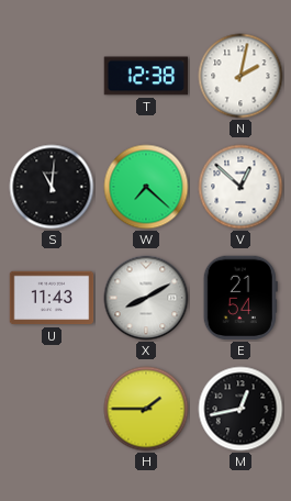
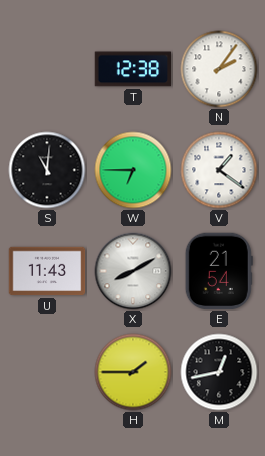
N: 2:02 -> 2:06 (219, 69)
W: 7:22 -> 6:45 (133, 170)
V: 12:52 -> 1:21 (219, 170)
